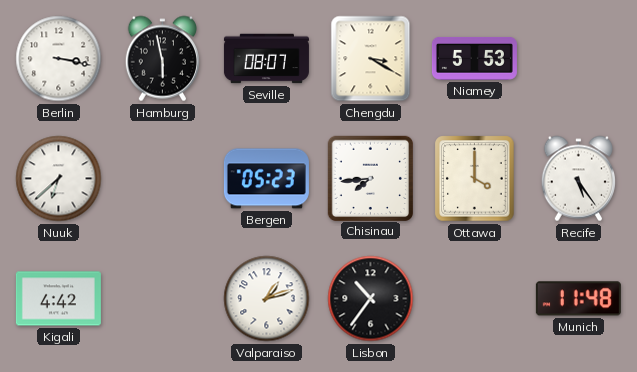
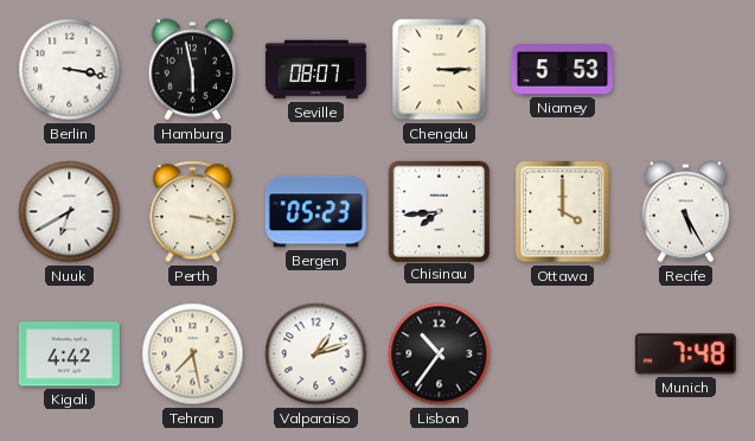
Chengdu: 3:20 -> 3:15 (440, 70)
Nuuk: 6:38 -> 6:40 (70, 212)
Perth: none -> 3:17 (193, 212)
Recife: 5:24 -> 5:25 (685, 212)
Tehran: none -> 7:28 (193, 354)
Munich: 11:48 -> 7:48 (685, 354)
